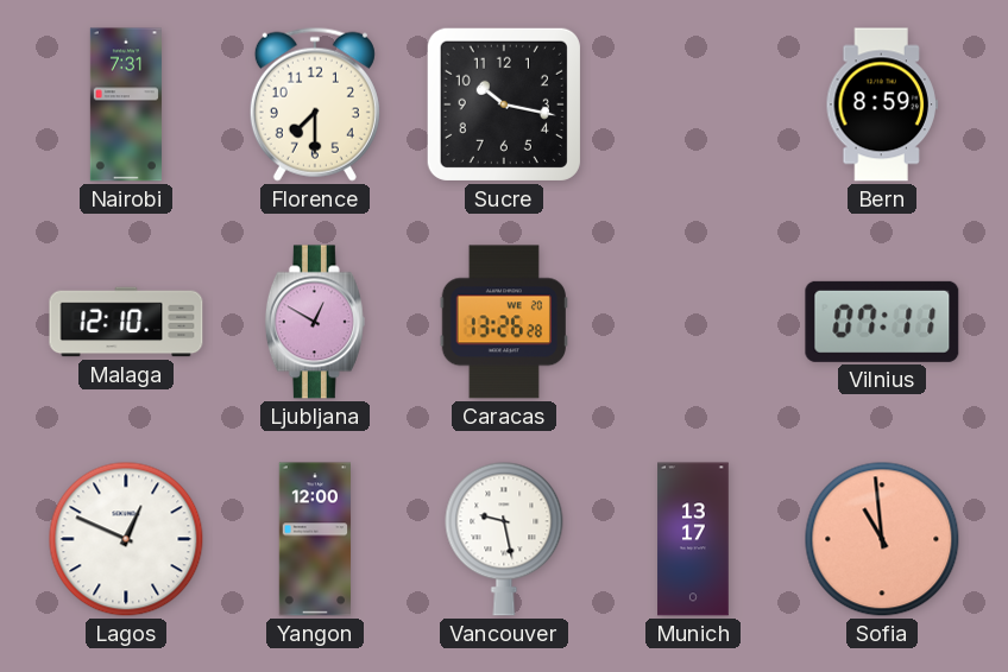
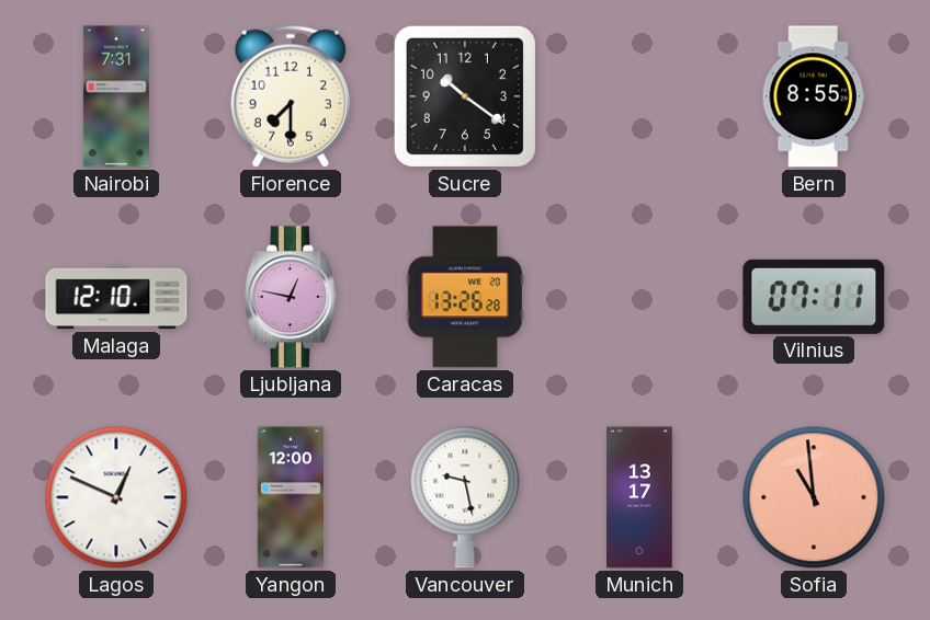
Sucre: 10:17 -> 10:21 (465, 96)
Bern: 8:59 -> 8:55 (814, 96)
Ljubljana: 12:50 -> 12:47 (291, 297)
